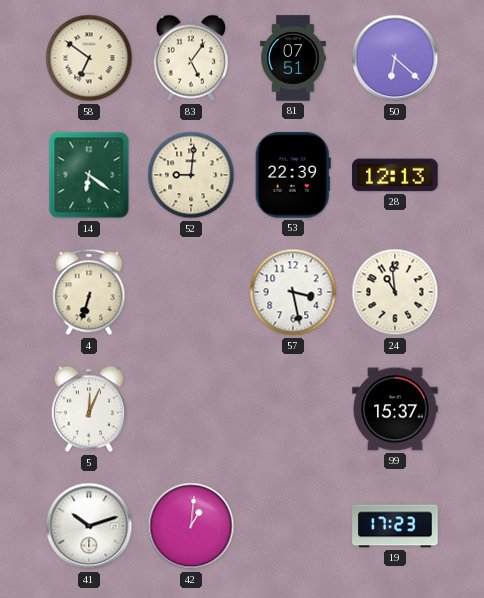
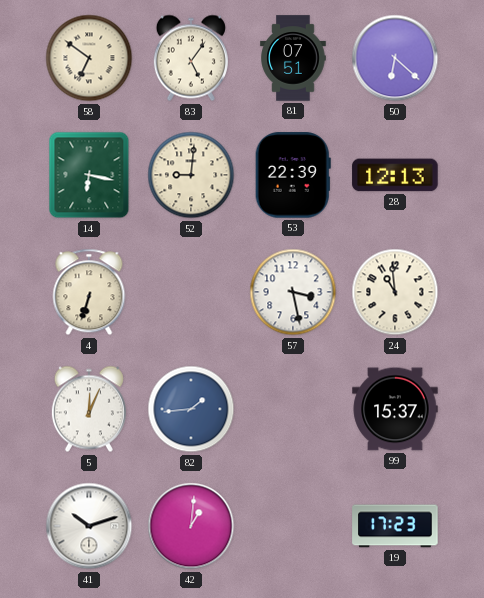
14: 6:21 -> 6:17 (89, 175)
82: none -> 1:44 (191, 409)
